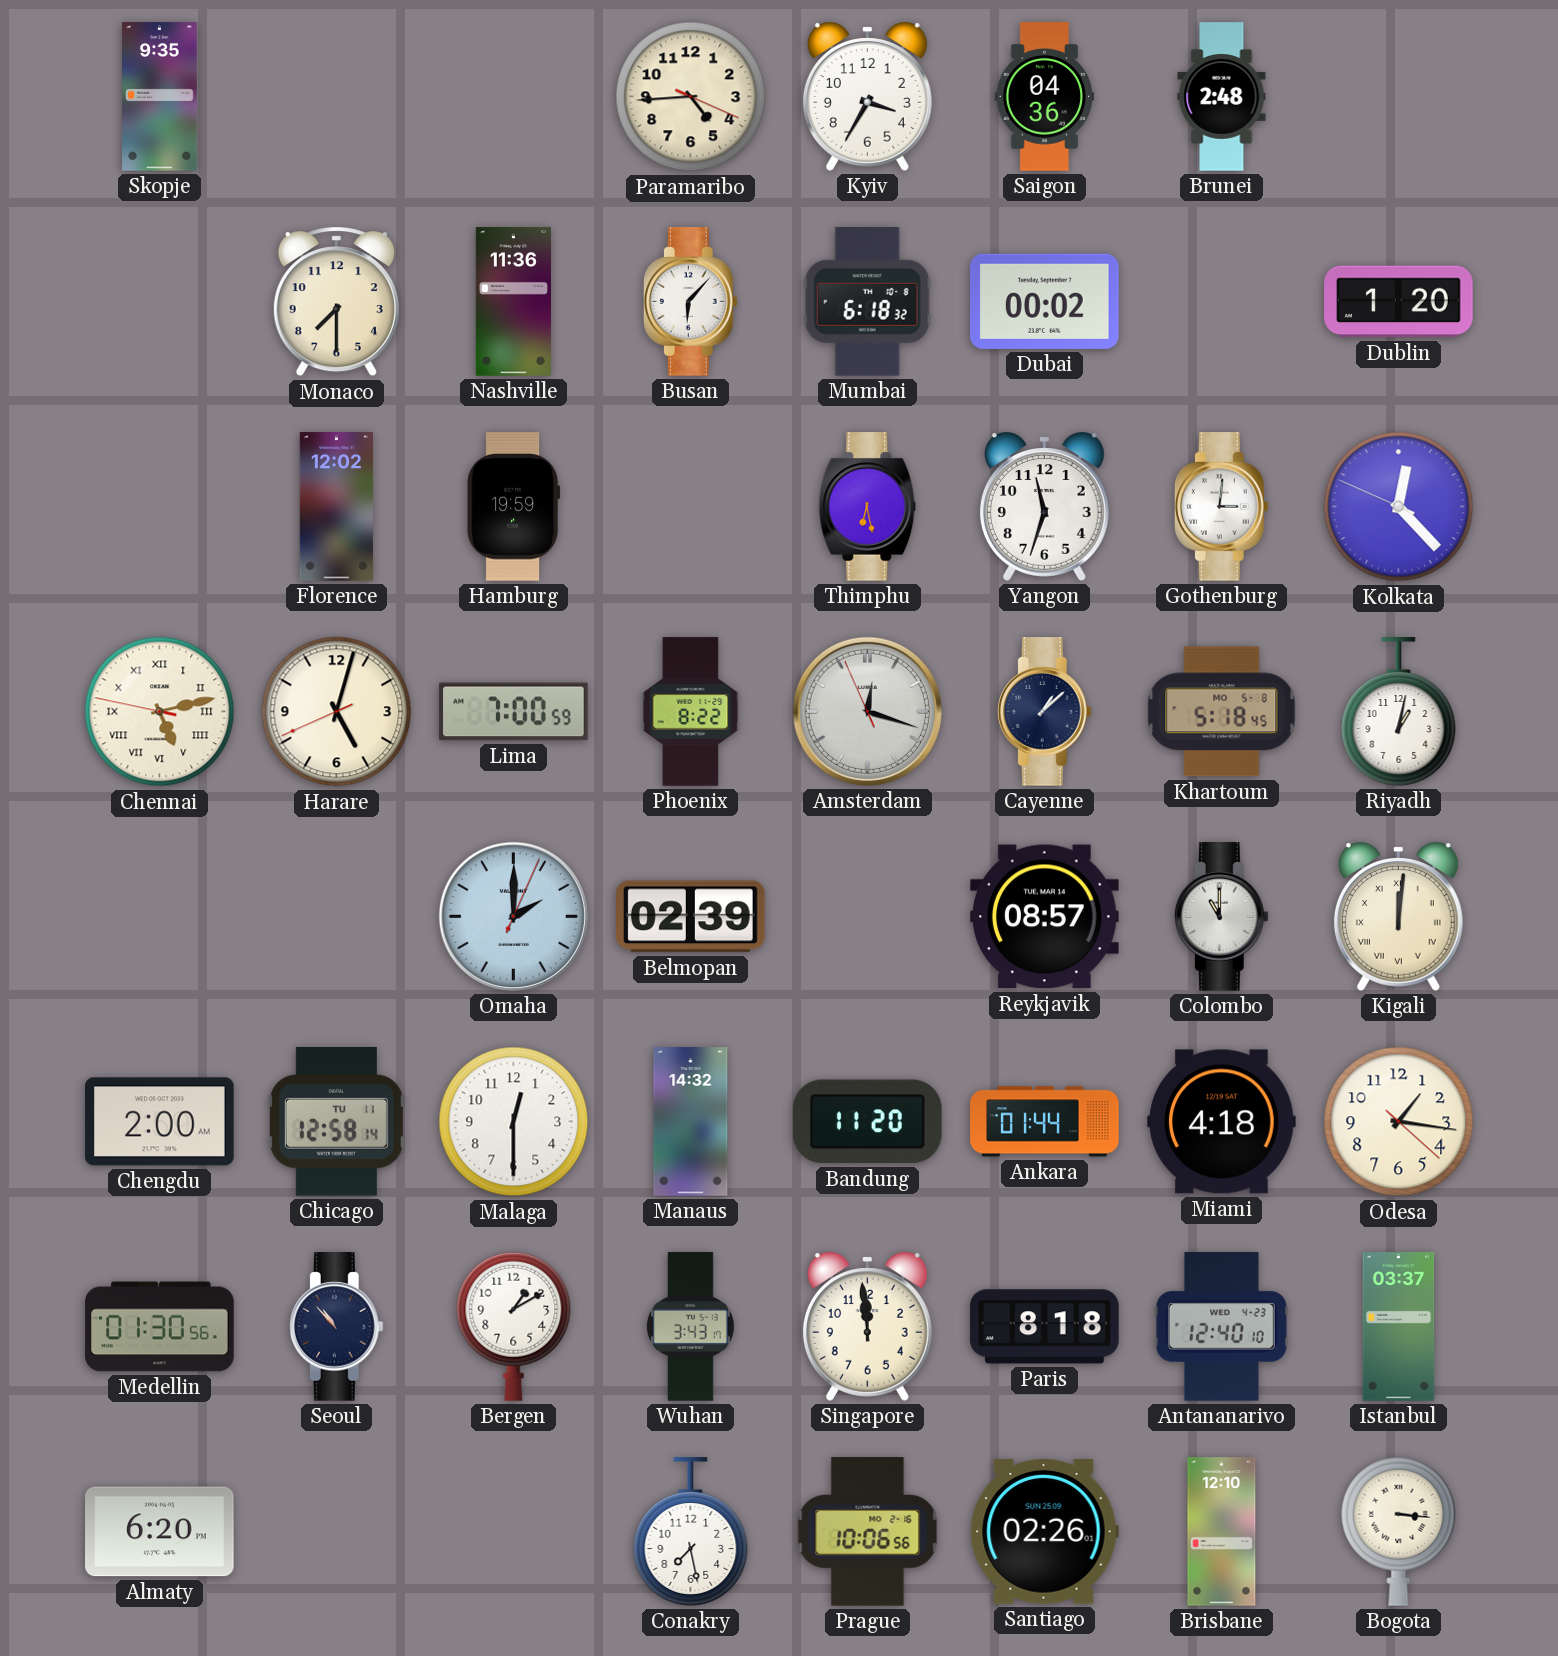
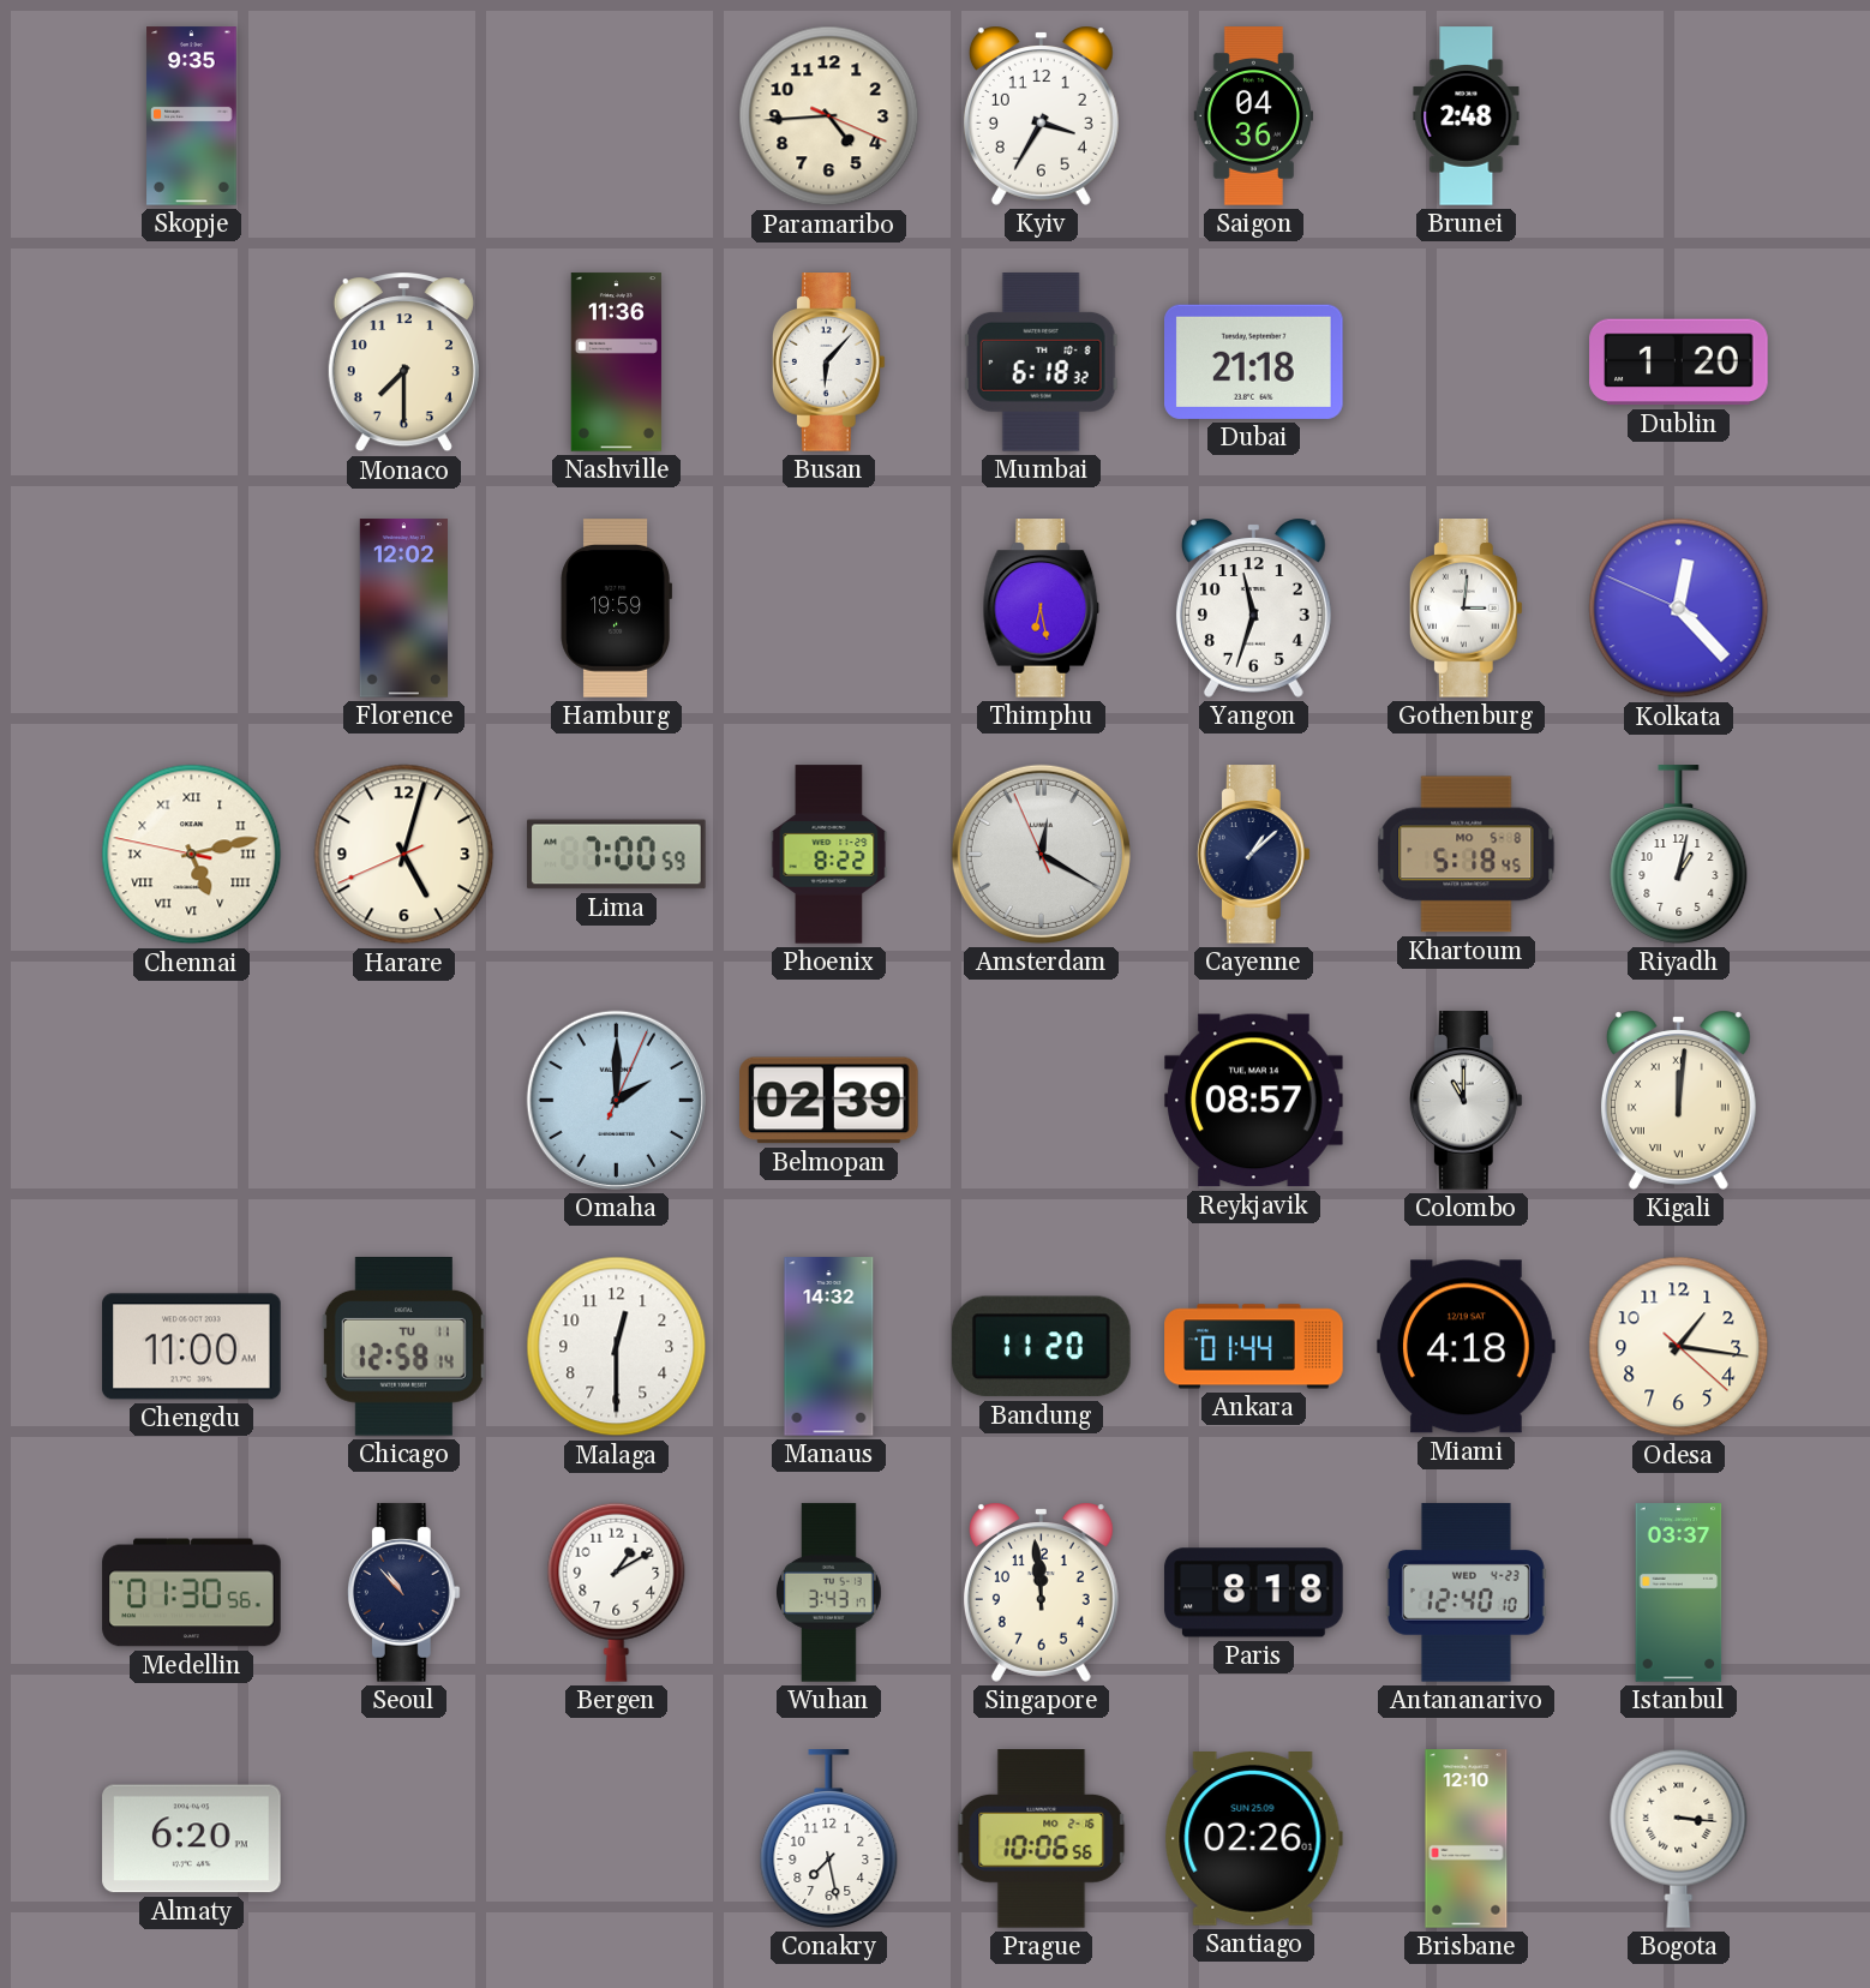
Dubai: 00:02 -> 21:18 (1254, 361)
Amsterdam: 12:17 -> 12:19 (1041, 854)
Chengdu: 2:00 -> 11:00 (192, 1347)
